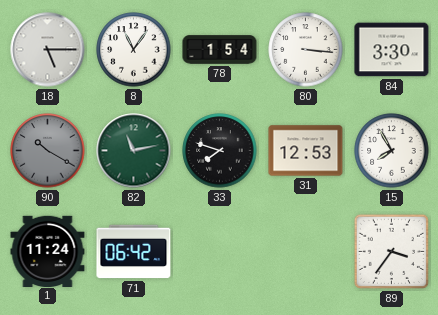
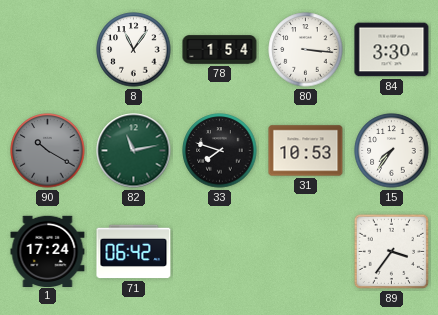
18: 5:15 -> none (48, 50)
31: 12:53 -> 10:53 (306, 151)
15: 7:55 -> 7:36 (392, 151)
1: 11:24 -> 17:24 (48, 251)
